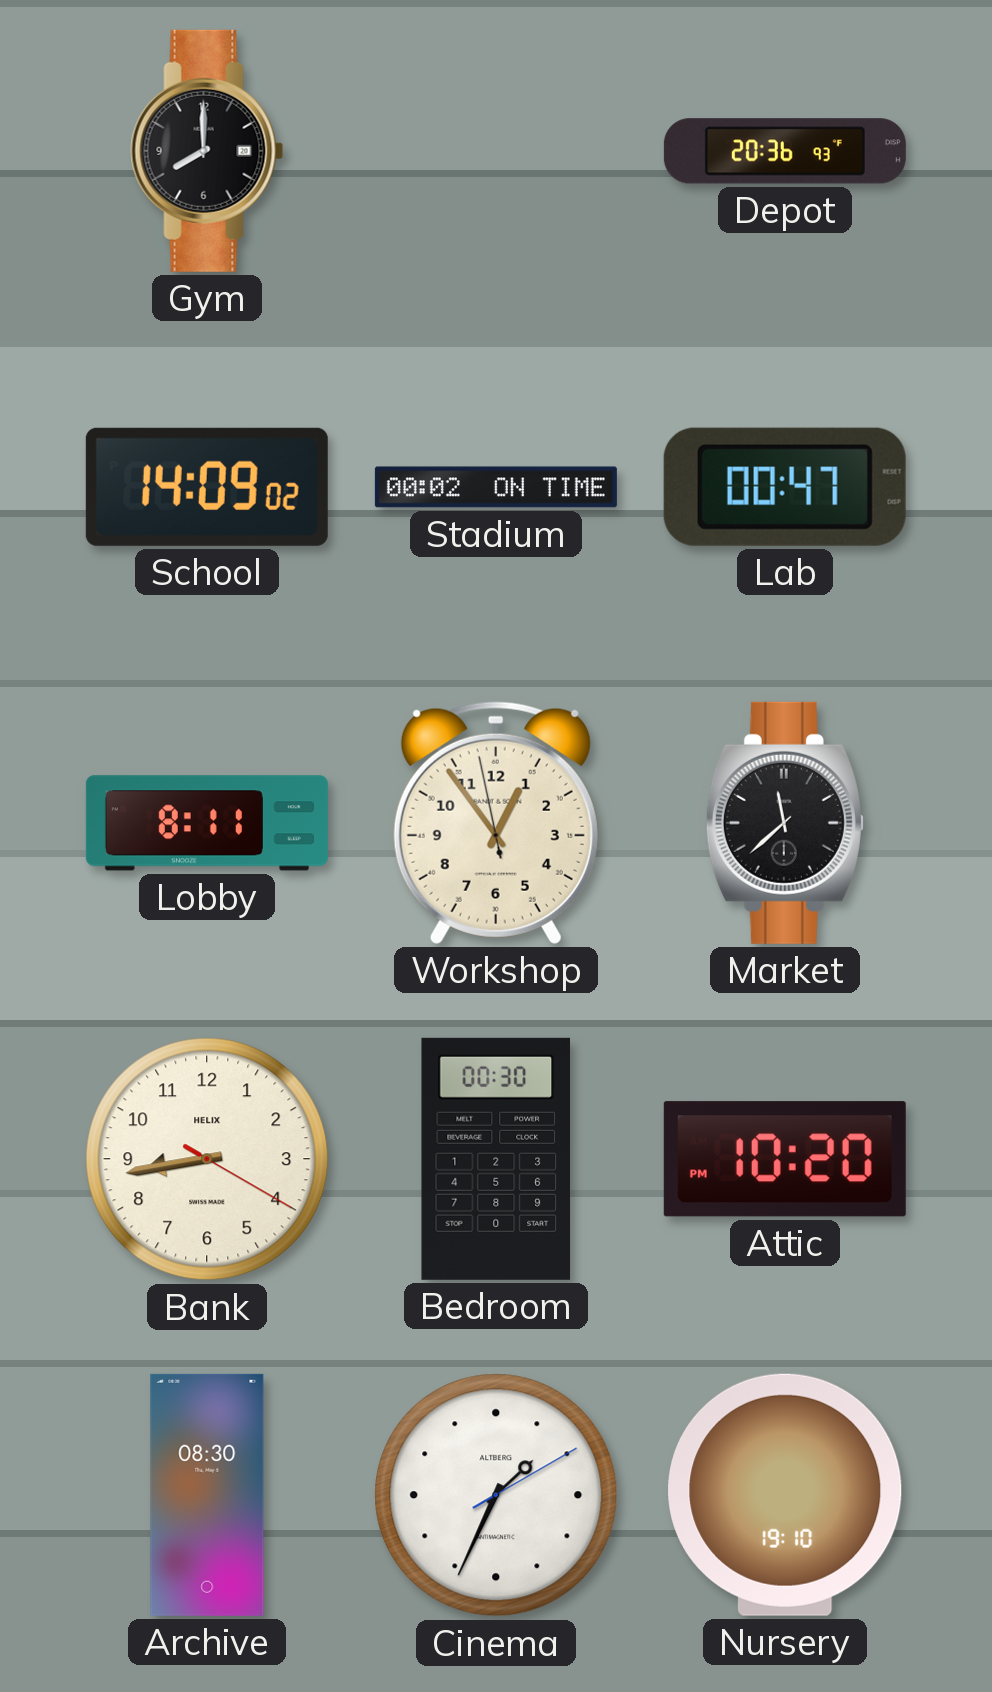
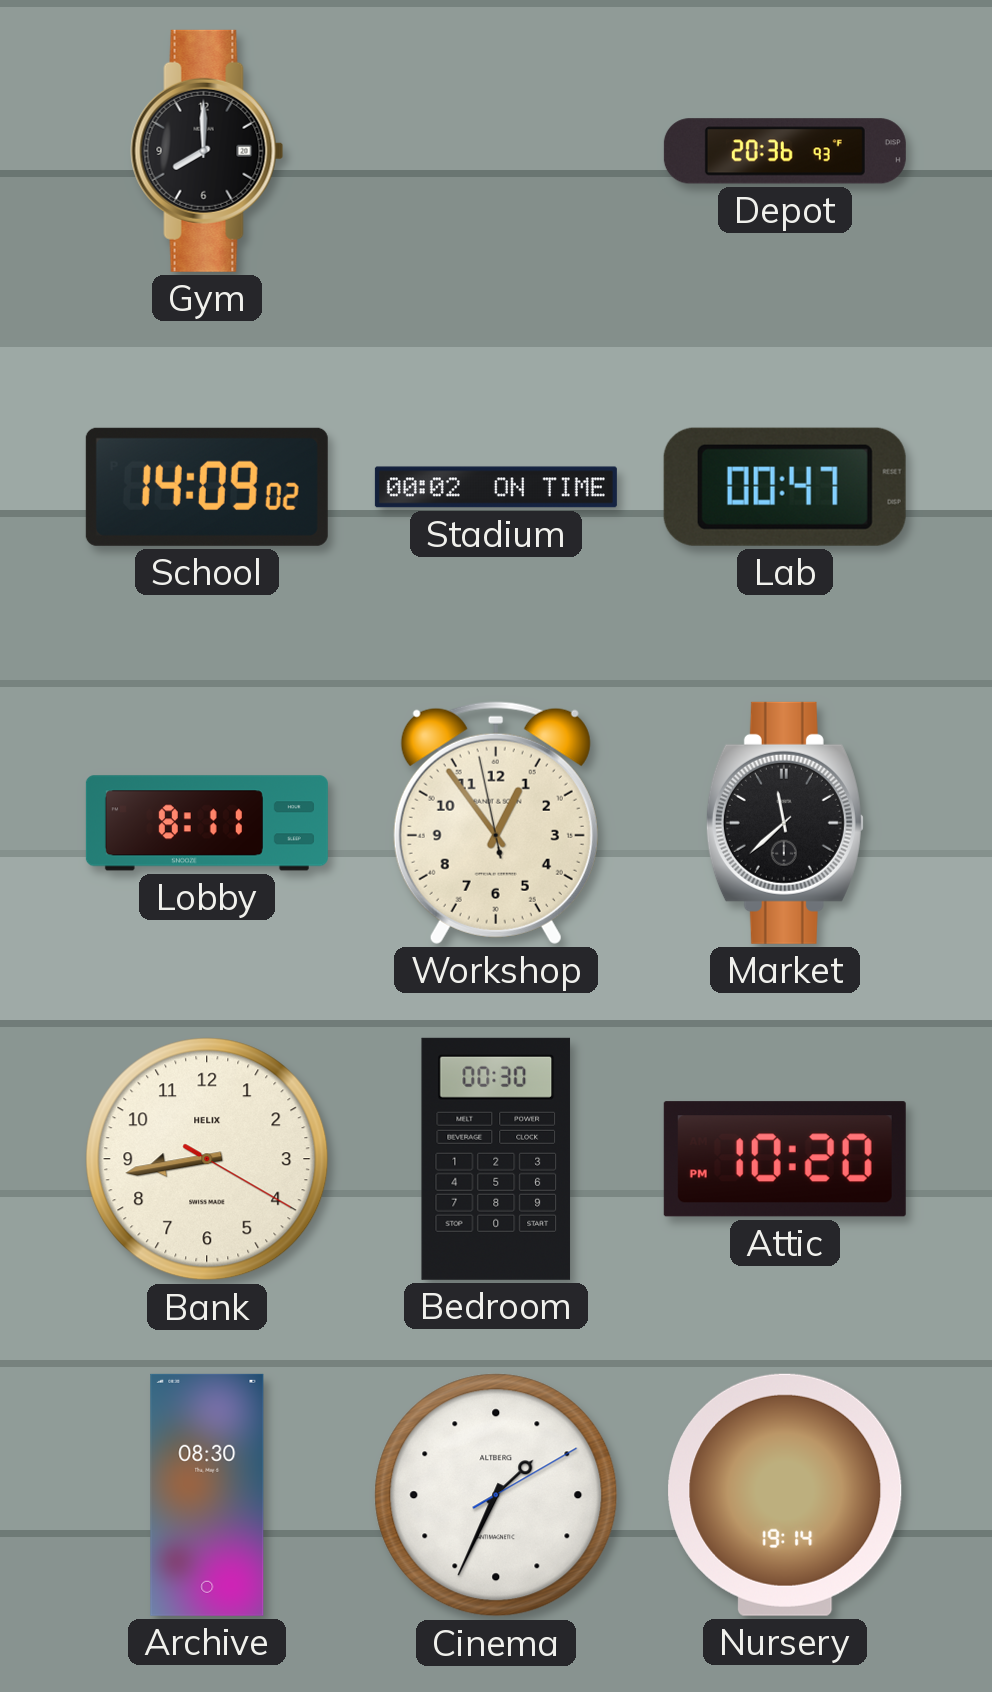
Nursery: 19:10 -> 19:14 (785, 1495)
